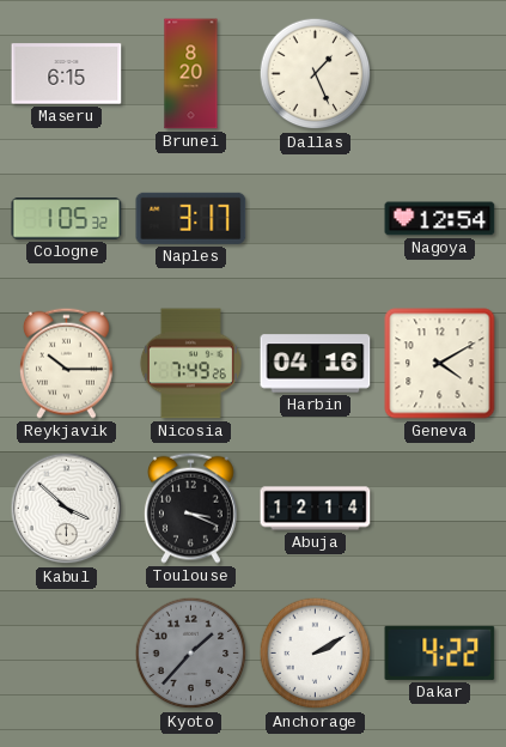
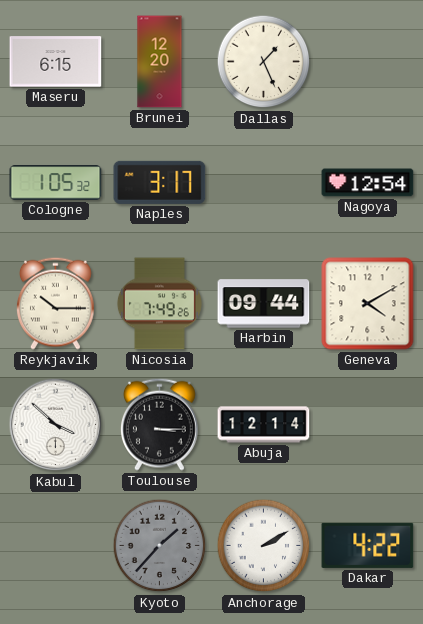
Brunei: 8:20 -> 12:20 (160, 62)
Harbin: 04:16 -> 09:44 (264, 304)
Toulouse: 3:19 -> 3:15 (159, 424)
